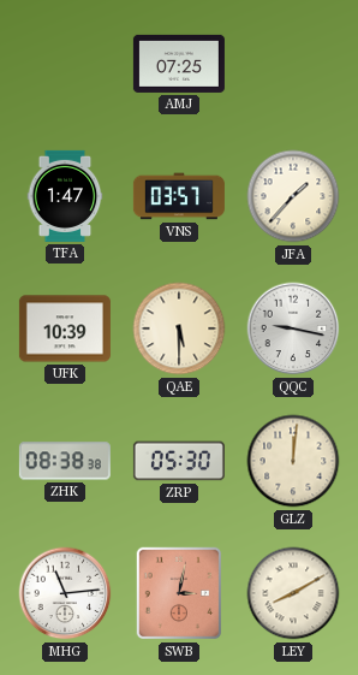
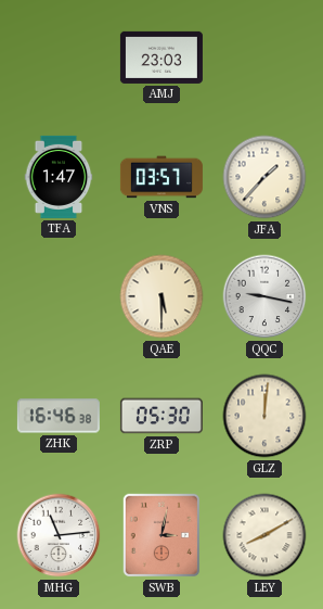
AMJ: 07:25 -> 23:03 (161, 58)
UFK: 10:39 -> none (65, 328)
ZHK: 08:38 -> 16:46 (59, 416)
